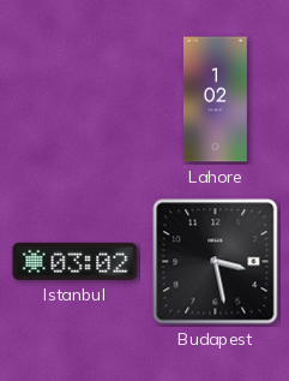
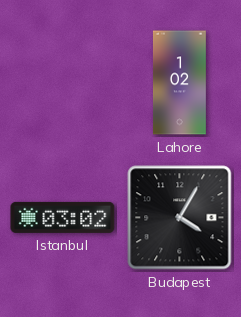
Budapest: 3:28 -> 4:05 (180, 218)
